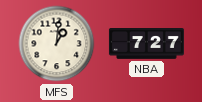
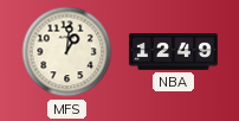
NBA: 7:27 -> 12:49 (173, 52)
